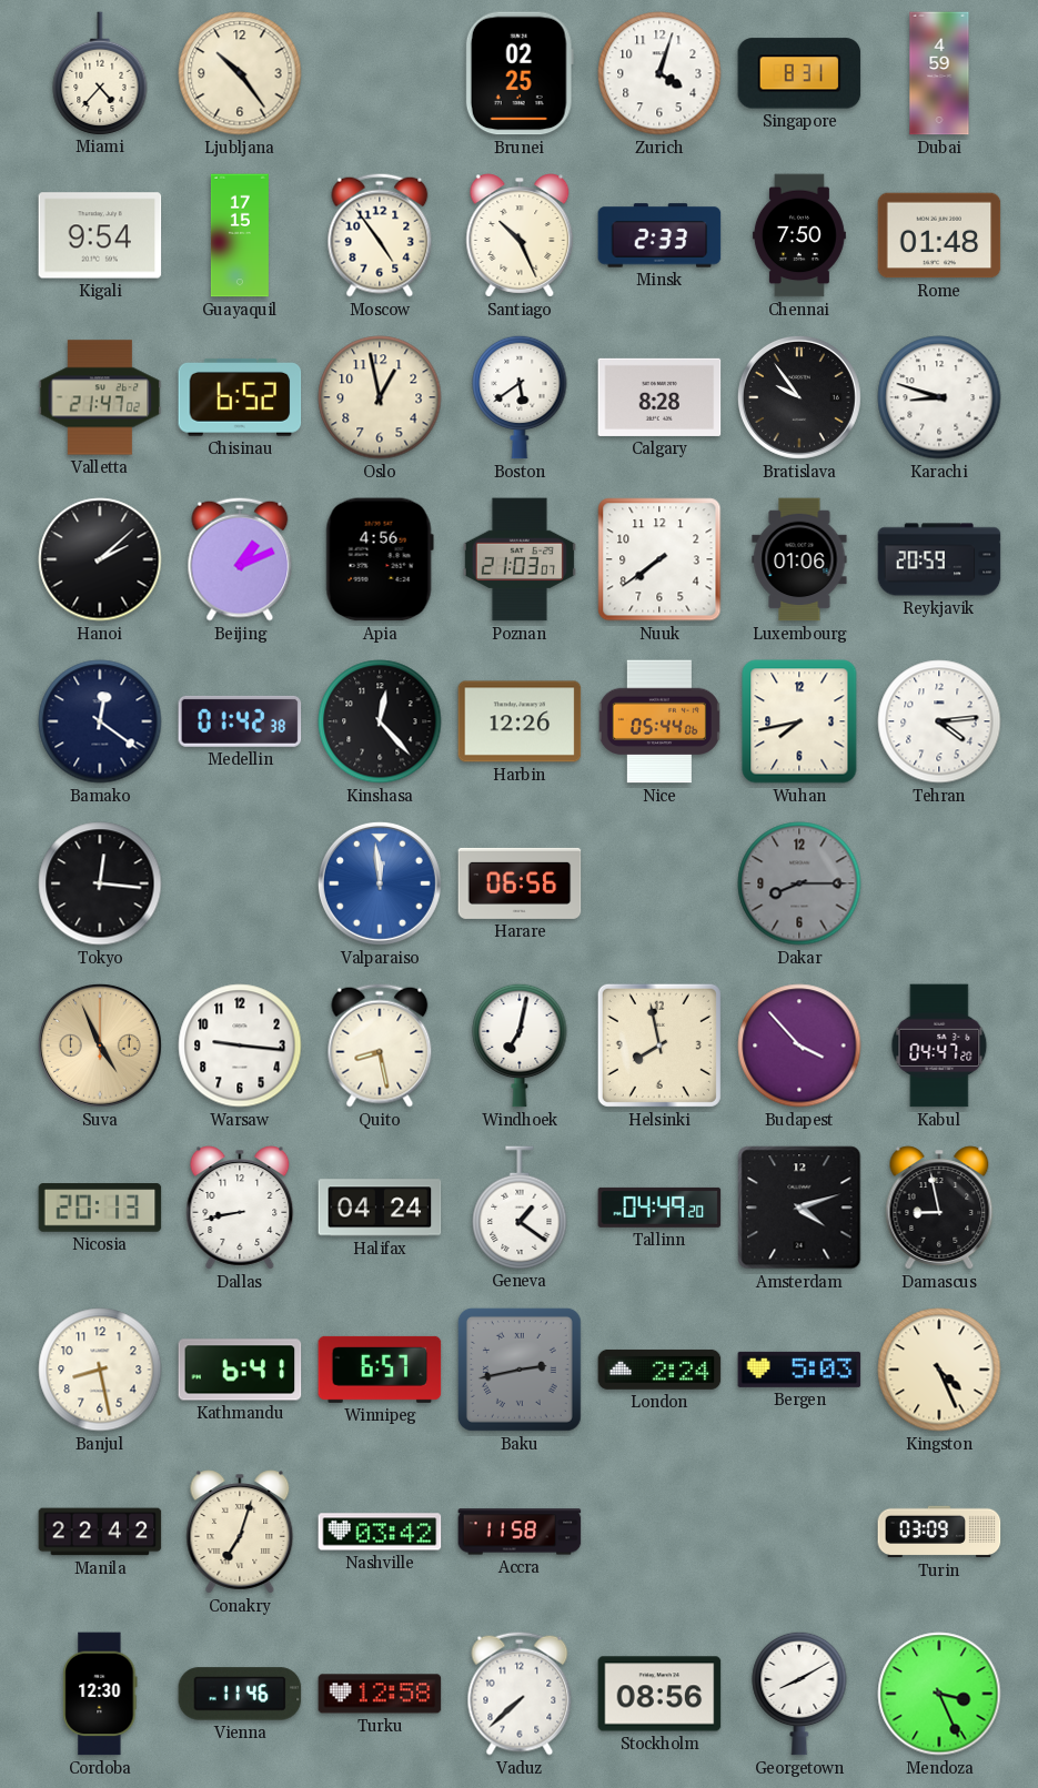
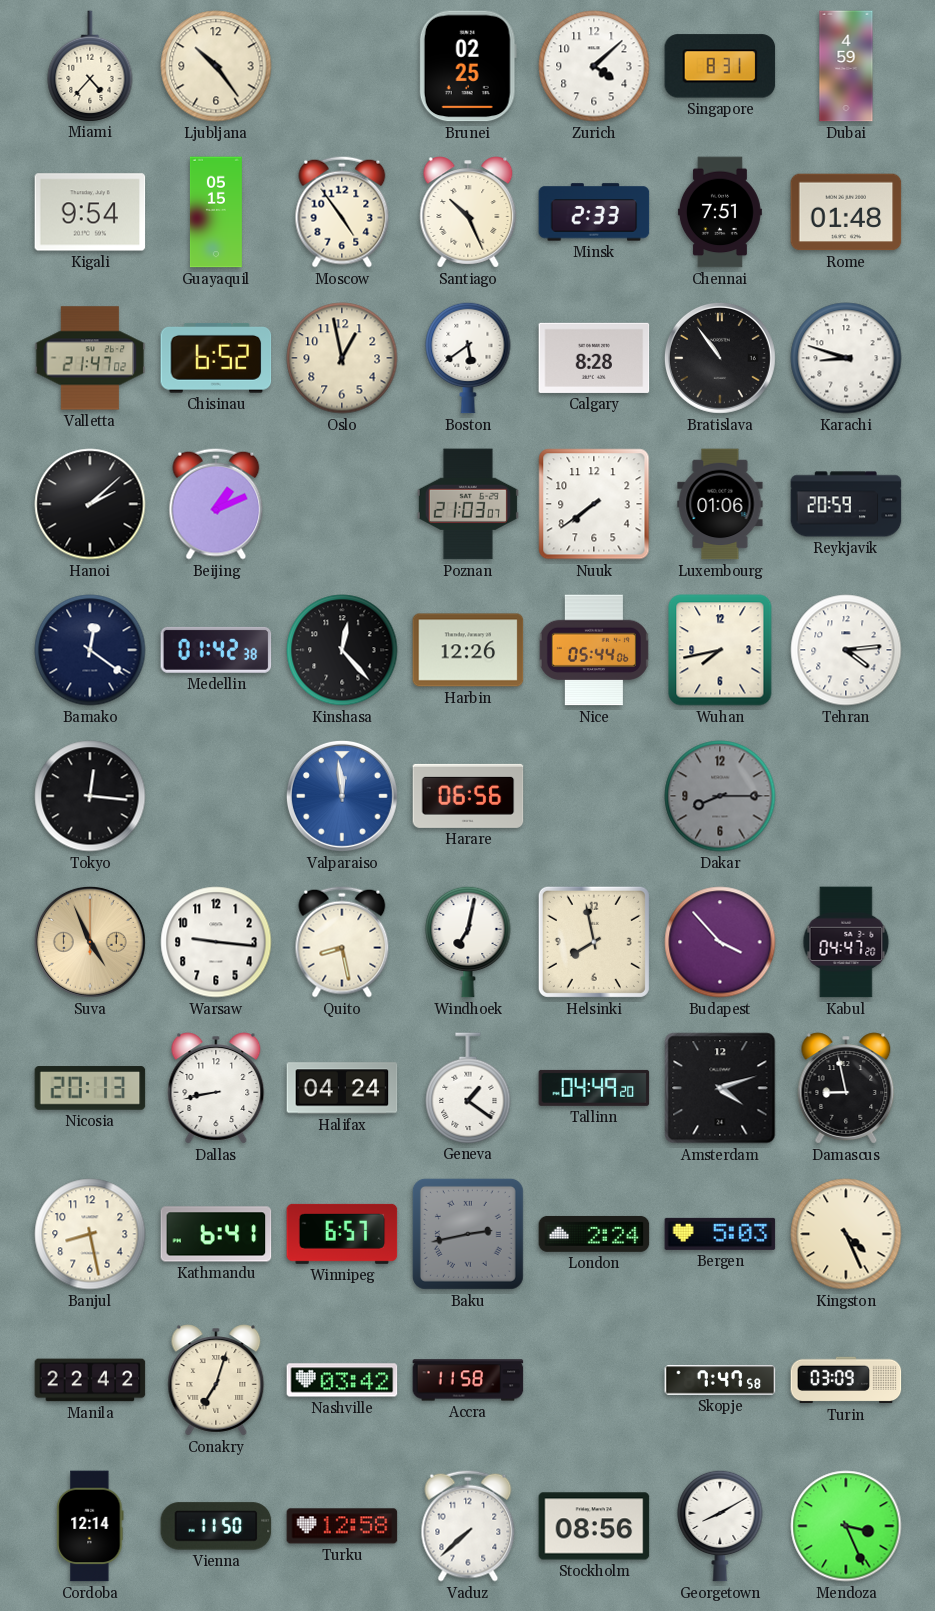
Zurich: 4:03 -> 4:08 (594, 66)
Guayaquil: 17:15 -> 05:15 (216, 212)
Chennai: 7:50 -> 7:51 (720, 212)
Bratislava: 9:54 -> 10:54 (720, 358)
Apia: 4:56 -> none (380, 559)
Skopje: none -> 7:47 (720, 1380)
Cordoba: 12:30 -> 12:14 (90, 1526)
Vienna: 11:46 -> 11:50 (216, 1526)
